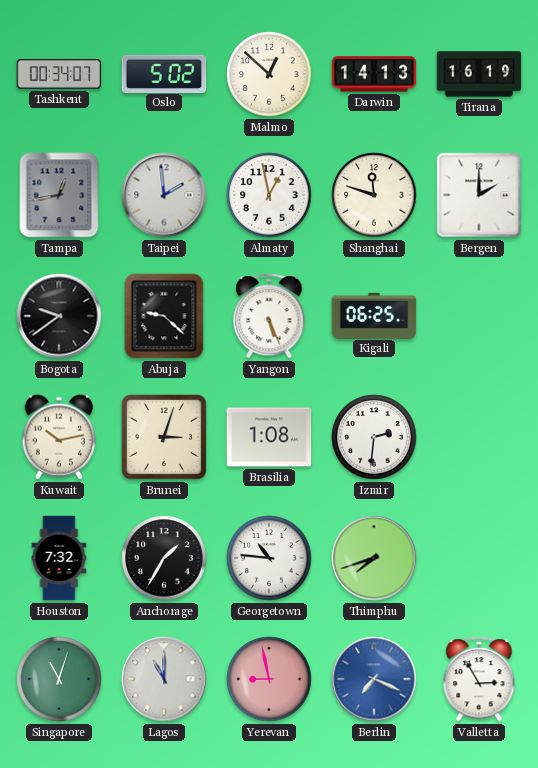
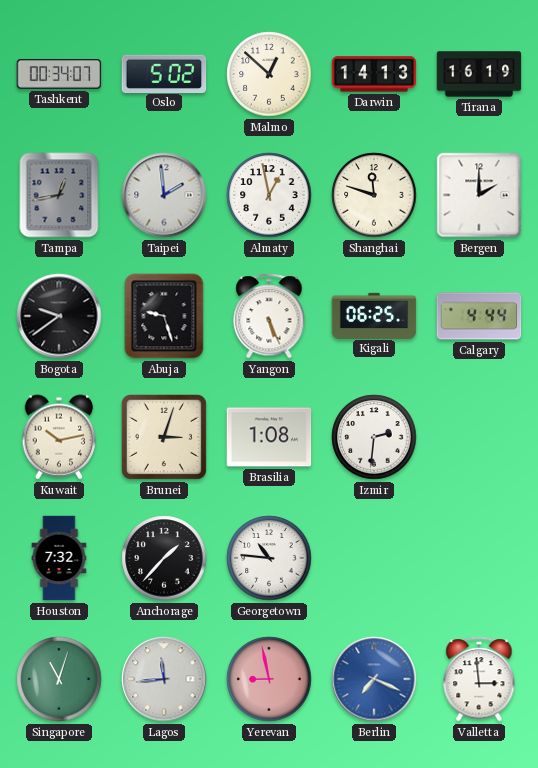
Abuja: 9:22 -> 9:27 (164, 316)
Calgary: none -> 4:44 (479, 316)
Anchorage: 1:35 -> 1:37 (164, 558)
Thimphu: 7:42 -> none (374, 558)
Lagos: 11:00 -> 11:44 (164, 679)
Valletta: 2:55 -> 2:59 (479, 679)
